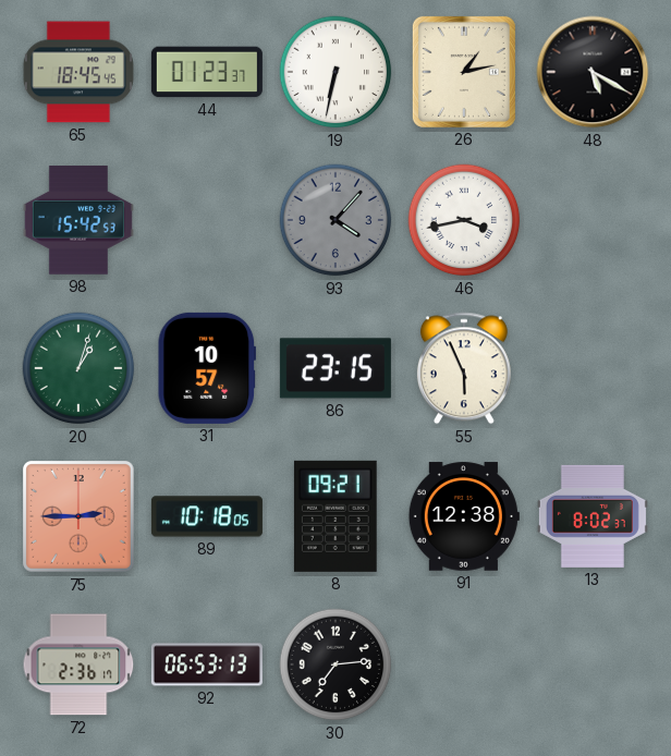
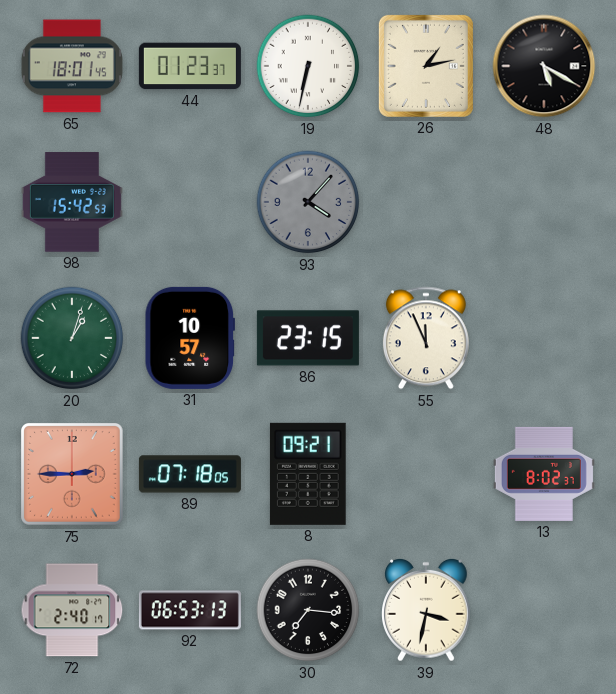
65: 18:45 -> 18:01 (72, 66)
46: 3:43 -> none (464, 220)
55: 5:56 -> 11:56 (426, 338)
89: 10:18 -> 07:18 (190, 474)
91: 12:38 -> none (464, 516)
72: 2:36 -> 2:40 (72, 610)
30: 7:14 -> 7:16 (308, 610)
39: none -> 3:32 (426, 611)
